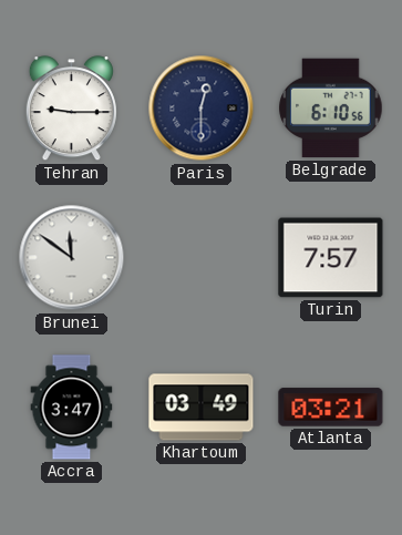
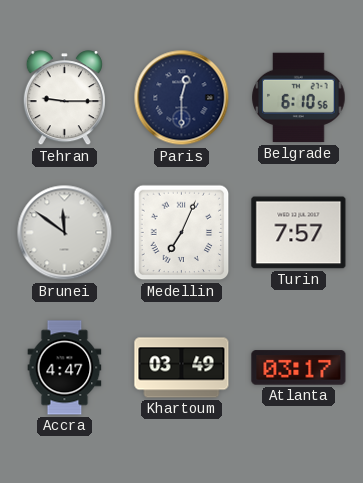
Medellin: none -> 7:04 (182, 233)
Accra: 3:47 -> 4:47 (65, 368)
Atlanta: 03:21 -> 03:17 (299, 368)
